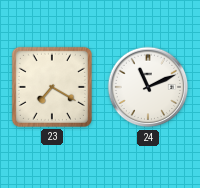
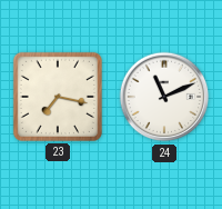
23: 7:20 -> 7:17 (58, 97)
